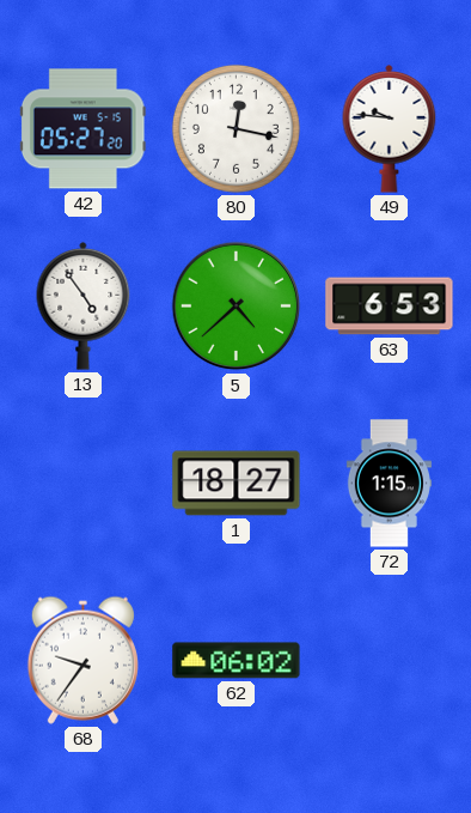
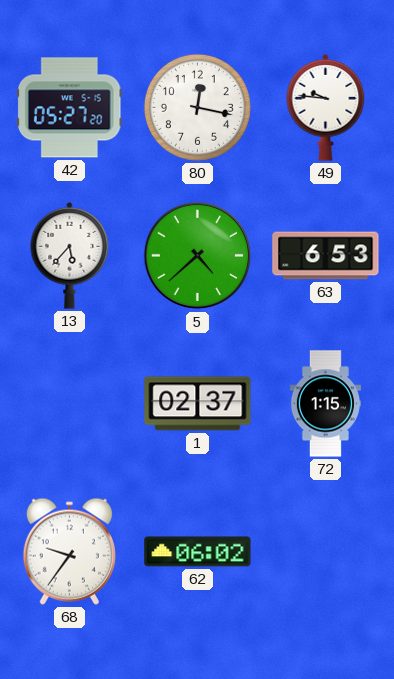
13: 4:54 -> 5:37 (70, 255)
1: 18:27 -> 02:37 (198, 404)
